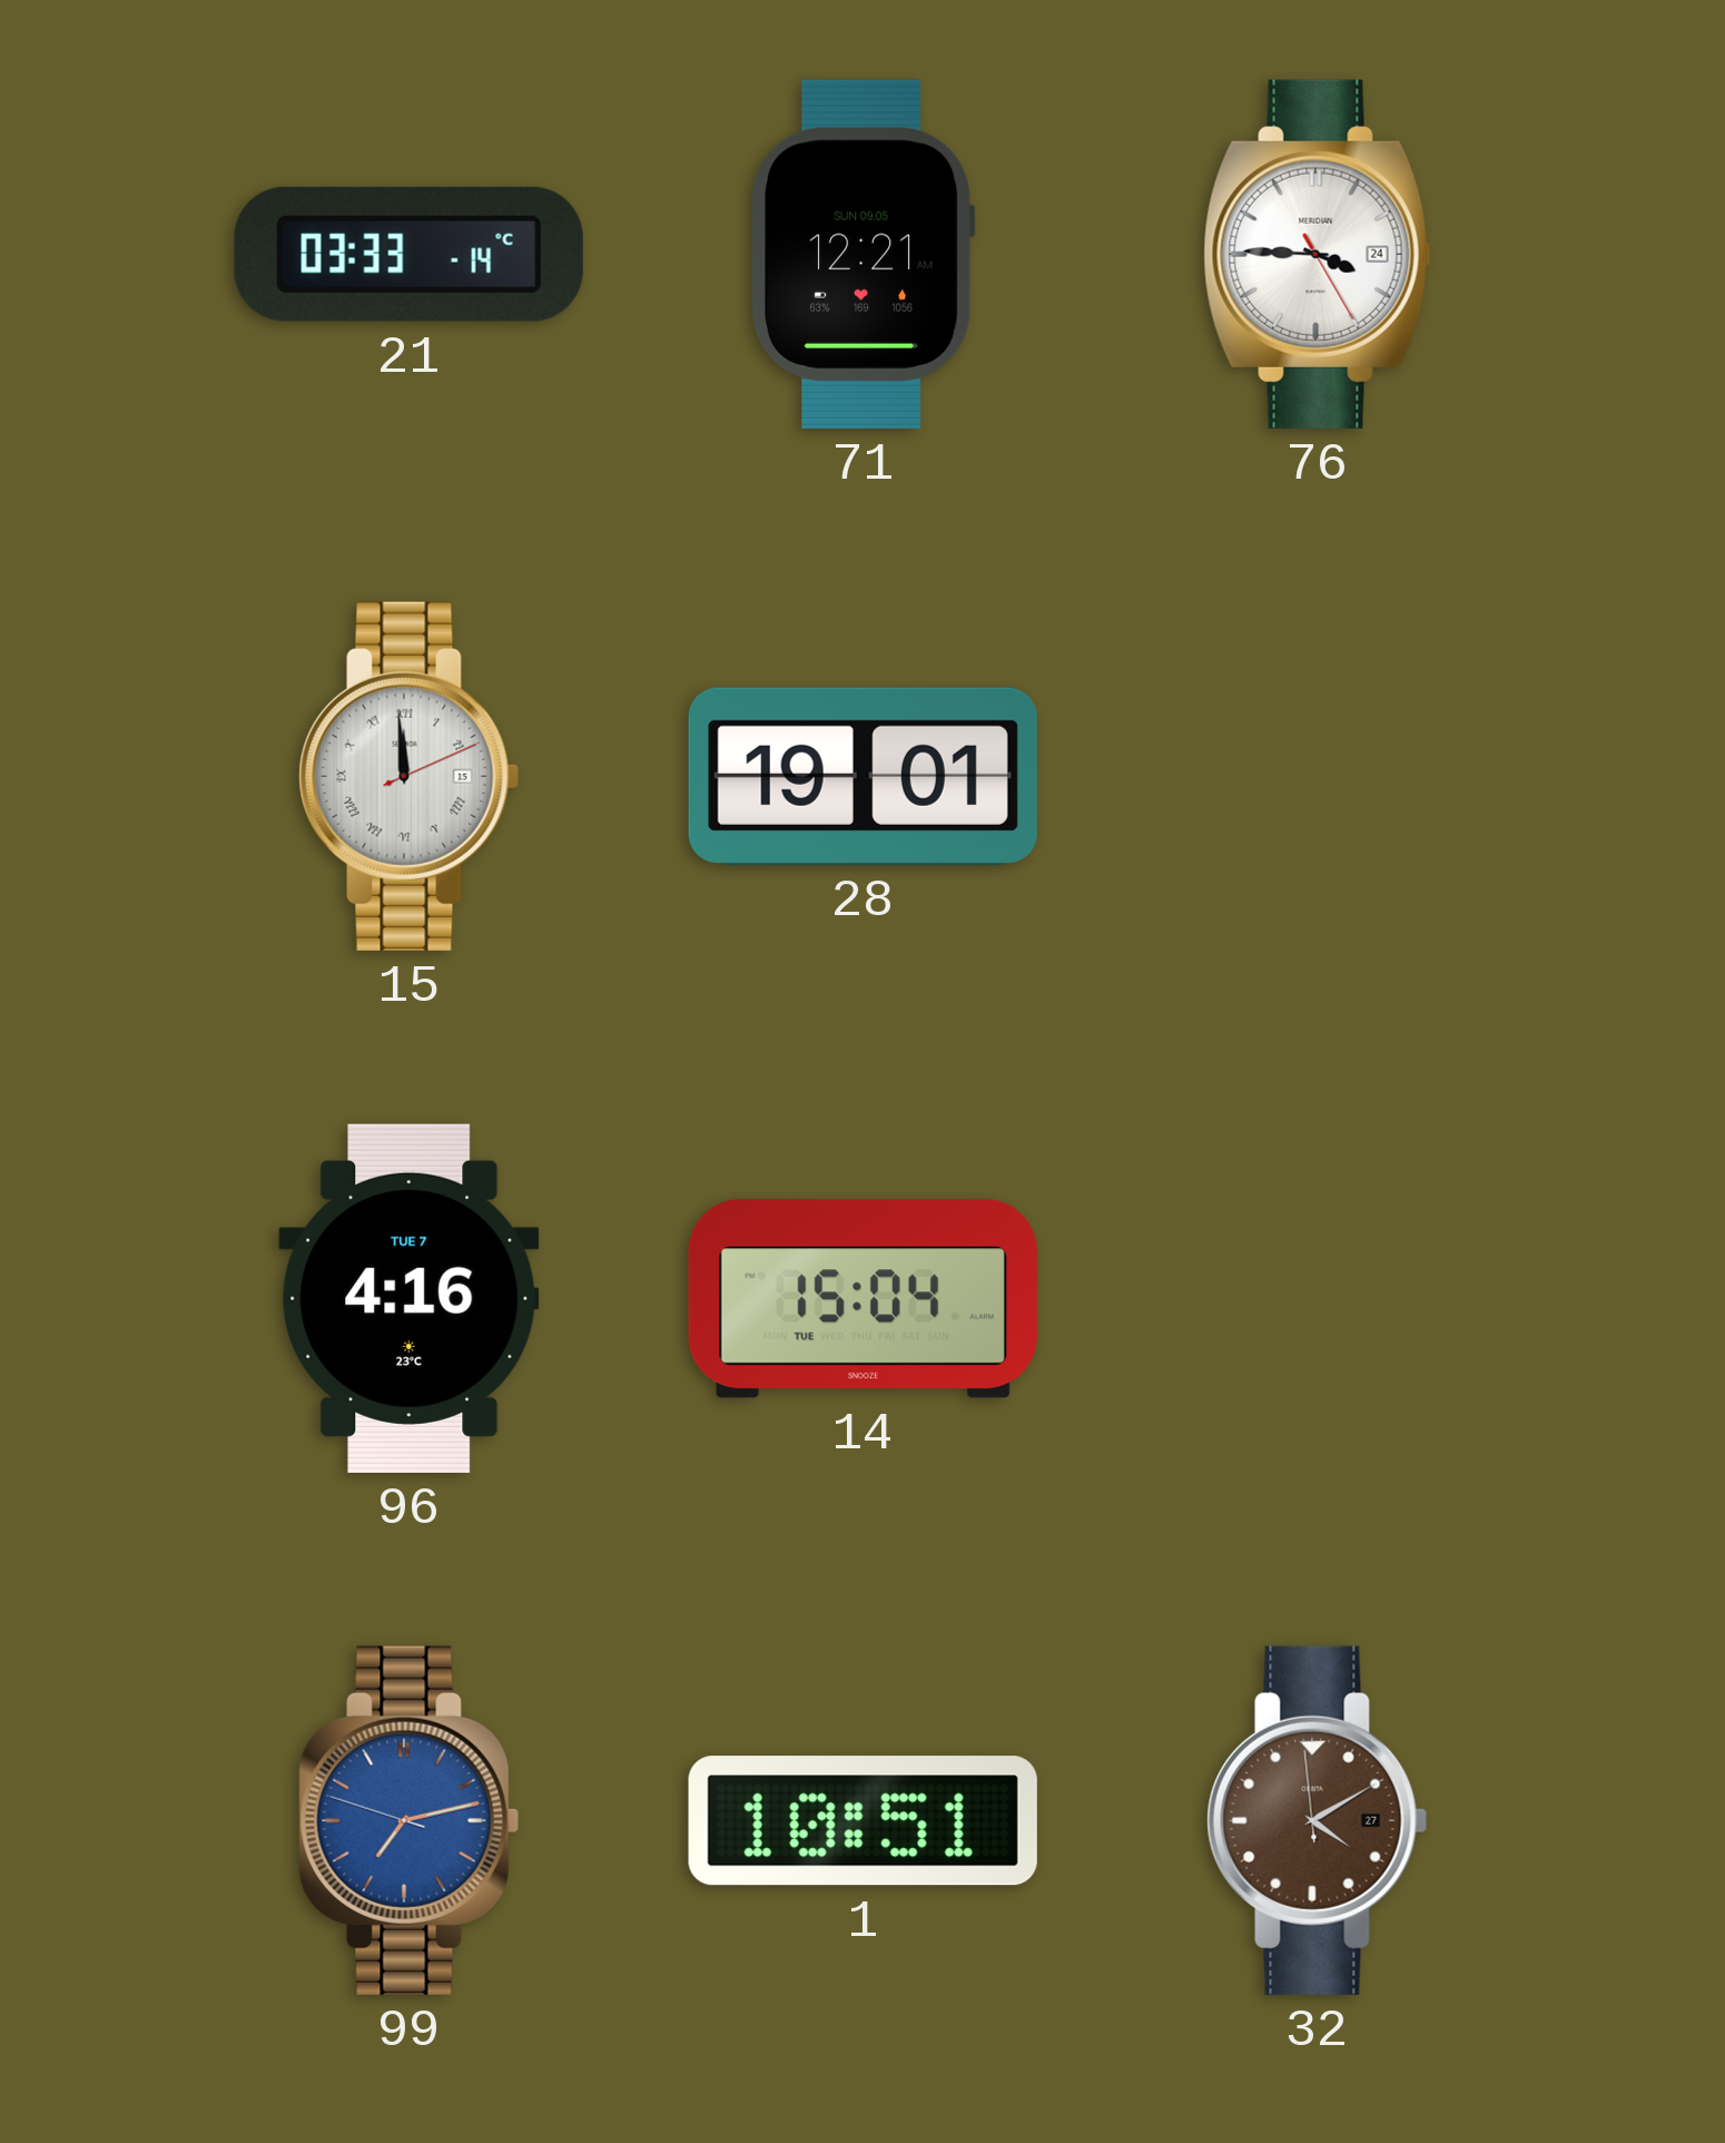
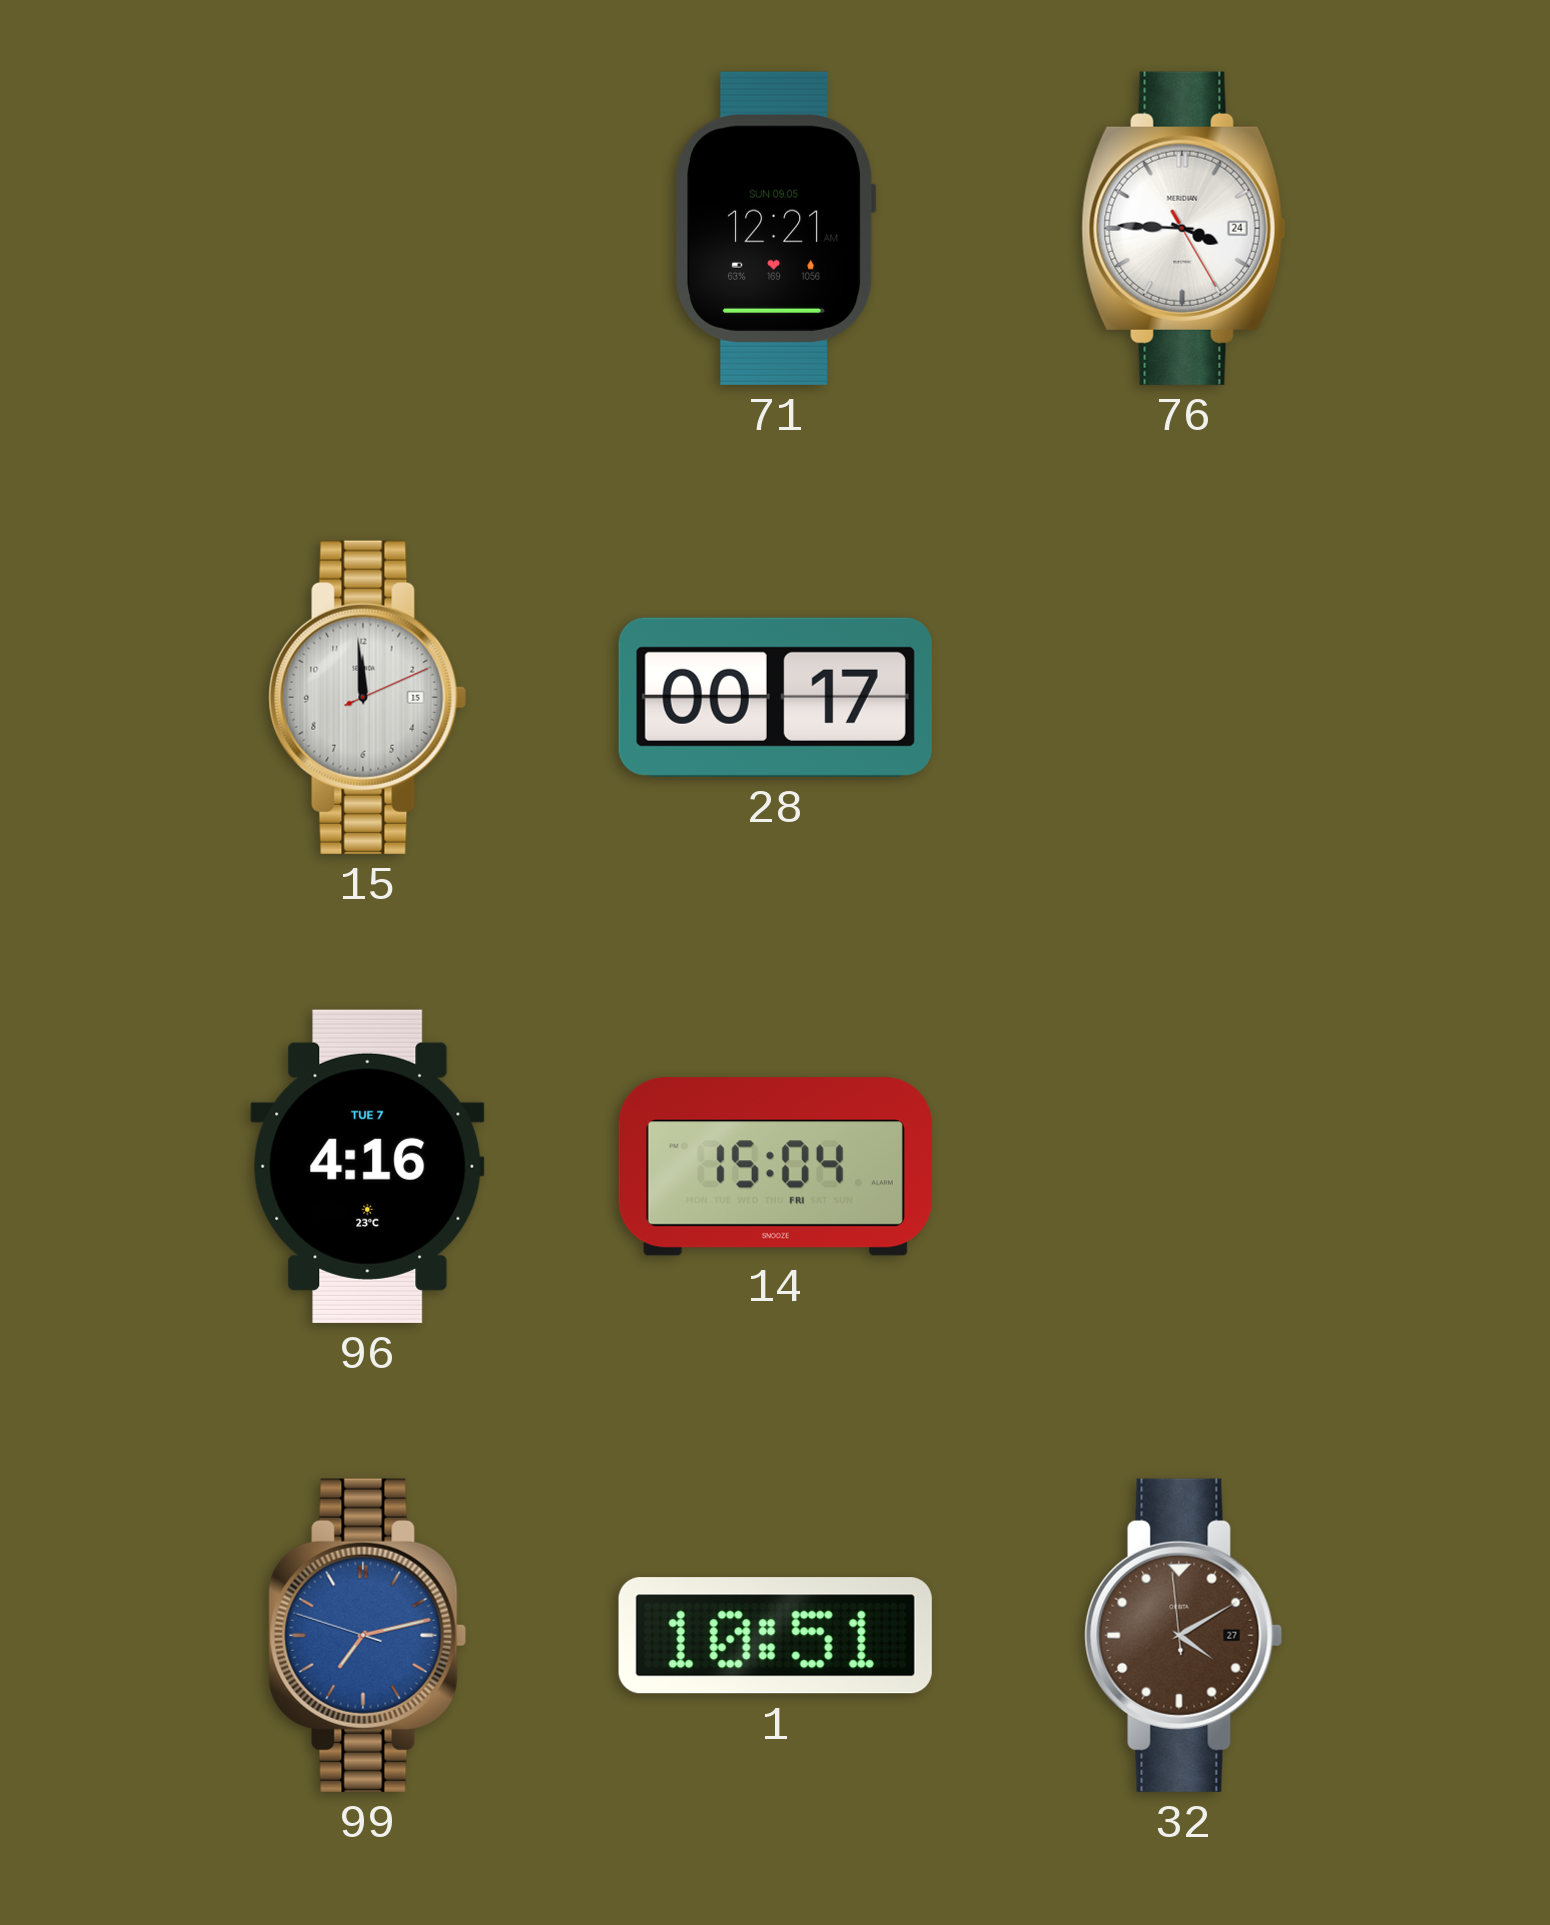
21: 03:33 -> none (408, 254)
15 numerals: Roman -> Arabic (368, 697)
28: 19:01 -> 00:17 (775, 697)
14 date: TUE -> FRI (775, 1167)
